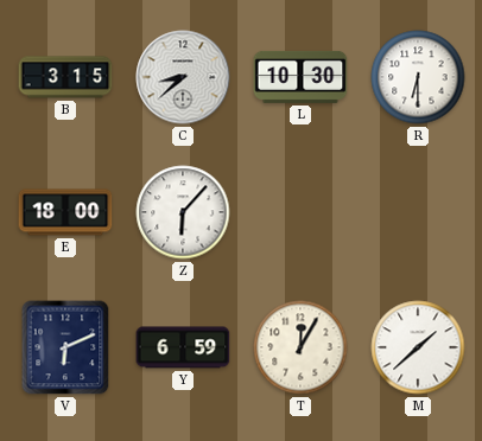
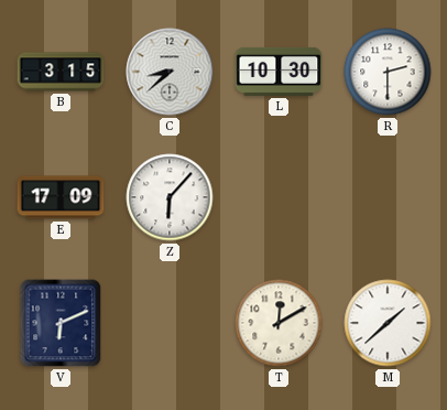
R: 6:30 -> 2:30 (388, 72)
E: 18:00 -> 17:09 (61, 197)
Y: 6:59 -> none (183, 347)
T: 12:05 -> 12:10 (279, 323)
